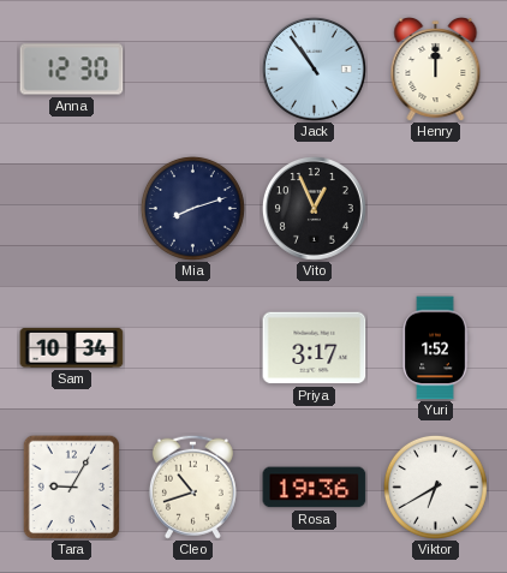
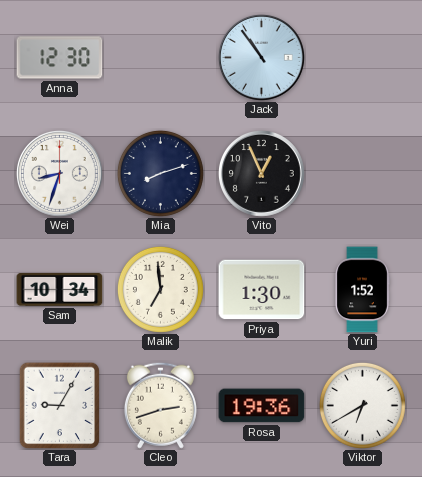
Henry: 12:00 -> none (436, 68)
Wei: none -> 8:33 (60, 174)
Malik: none -> 6:59 (160, 289)
Priya: 3:17 -> 1:30 (262, 290)
Cleo: 10:42 -> 2:42 (160, 405)
